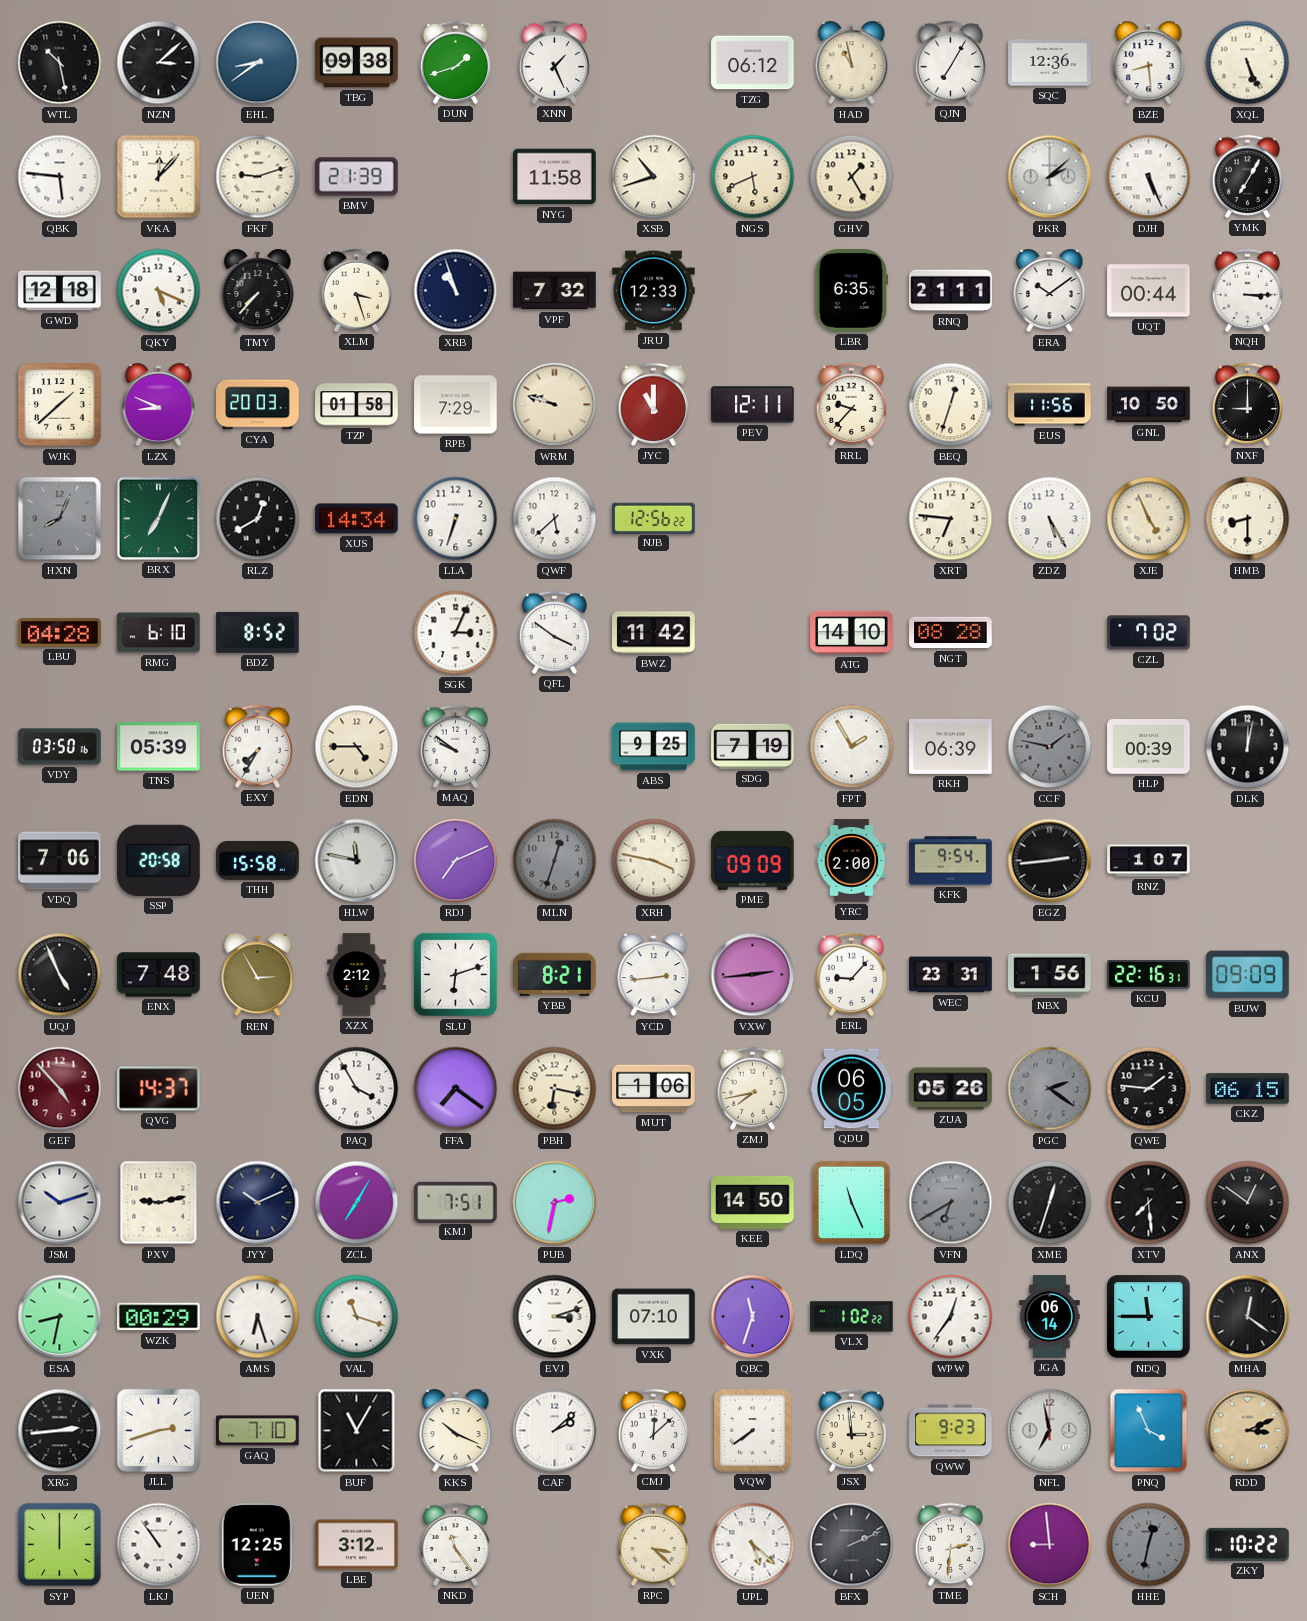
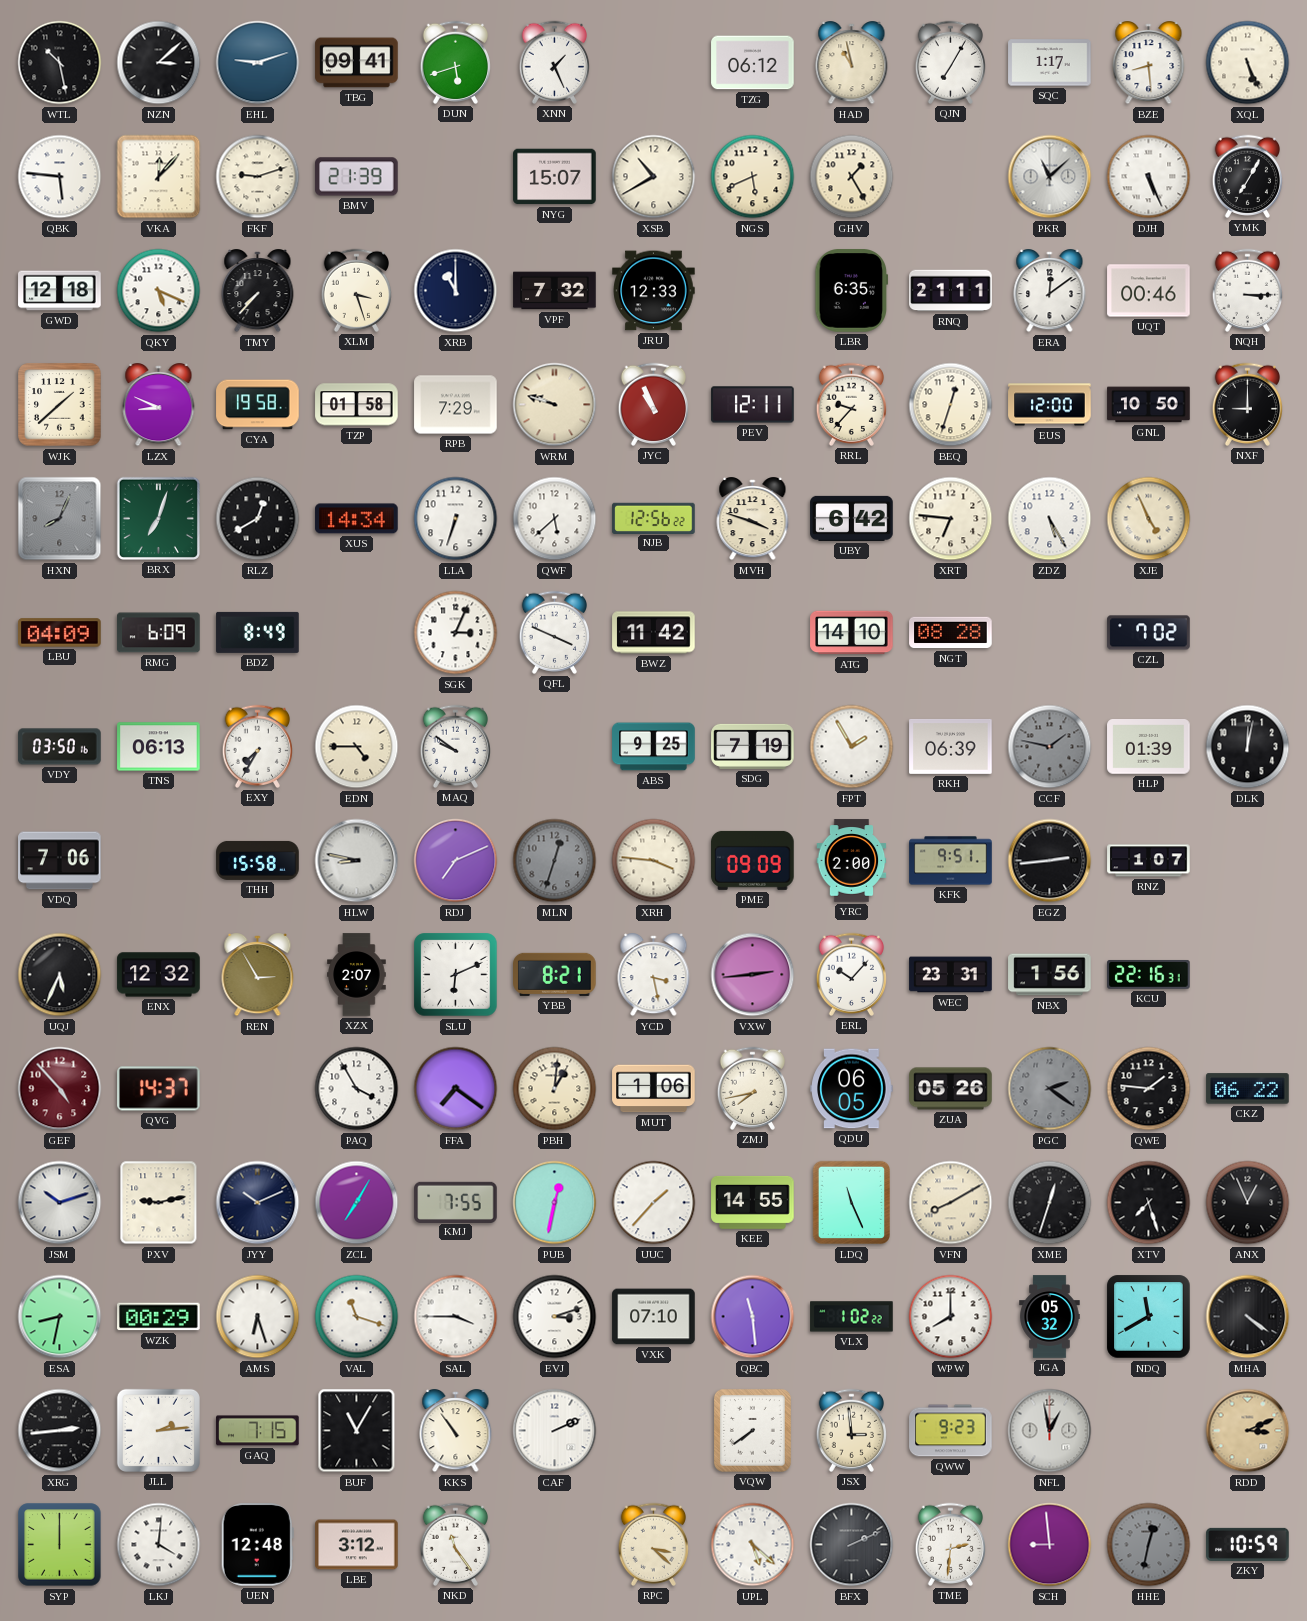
EHL: 8:39 -> 9:12 (258, 63)
TBG: 09:38 -> 09:41 (357, 63)
DUN: 1:42 -> 5:42 (455, 62)
SQC: 12:36 -> 1:17 (1050, 63)
NYG: 11:58 -> 15:07 (555, 177)
XSB: 10:42 -> 10:40 (654, 177)
PKR: 2:08 -> 11:08 (1050, 177)
XRB: 10:57 -> 11:00 (456, 291)
ERA: 10:09 -> 12:09 (1050, 292)
UQT: 00:44 -> 00:46 (1149, 291)
CYA: 20:03 -> 19:58 (258, 405)
JYC: 11:00 -> 10:56 (653, 404)
EUS: 11:56 -> 12:00 (1050, 405)
BRX: 7:04 -> 7:03 (158, 518)
MVH: none -> 3:48 (753, 520)
UBY: none -> 6:42 (852, 518)
HMB: 8:30 -> none (1248, 519)
LBU: 04:28 -> 04:09 (60, 633)
RMG: 6:10 -> 6:09 (159, 633)
BDZ: 8:52 -> 8:49 (258, 632)
QFL: 3:51 -> 3:49 (554, 632)
TNS: 05:39 -> 06:13 (159, 747)
HLP: 00:39 -> 01:39 (1149, 747)
SSP: 20:58 -> none (159, 860)
HLW: 11:47 -> 8:47 (357, 861)
XRH: 3:47 -> 3:46 (654, 861)
KFK: 9:54 -> 9:51 (951, 861)
UQJ: 4:56 -> 5:34 (60, 975)
ENX: 7:48 -> 12:32 (159, 975)
XZX: 2:12 -> 2:07 (357, 975)
SLU: 6:12 -> 6:11 (456, 975)
YCD: 2:44 -> 3:28 (654, 976)
ERL: 9:07 -> 10:07 (851, 974)
BUW: 09:09 -> none (1248, 975)
PBH: 6:17 -> 1:01 (555, 1089)
CKZ: 06:15 -> 06:22 (1248, 1089)
KMJ: 7:51 -> 7:55 (456, 1202)
PUB: 2:32 -> 12:32 (555, 1203)
UUC: none -> 1:37 (654, 1203)
KEE: 14:50 -> 14:55 (753, 1202)
VFN: 6:40 -> 8:10 (951, 1203)
VFN dial: grey -> cream (951, 1203)
XTV: 7:29 -> 7:27 (1149, 1203)
ANX: 12:51 -> 12:56 (1248, 1203)
SAL: none -> 3:45 (456, 1317)
QBC: 11:33 -> 11:29 (753, 1317)
WPW: 12:36 -> 8:00 (951, 1317)
JGA: 06:14 -> 05:32 (1050, 1317)
NDQ: 11:45 -> 11:40 (1149, 1317)
MHA: 12:21 -> 4:21 (1248, 1317)
JLL: 2:42 -> 2:14 (158, 1430)
GAQ: 7:10 -> 7:15 (258, 1431)
KKS: 10:19 -> 10:54 (456, 1432)
CAF: 2:08 -> 2:11 (555, 1431)
CMJ: 12:08 -> none (653, 1430)
NFL: 6:58 -> 12:58 (1050, 1431)
PNQ: 3:56 -> none (1149, 1431)
LKJ: 10:54 -> 4:01 (159, 1545)
UEN: 12:25 -> 12:48 (257, 1545)
ZKY: 10:22 -> 10:59 (1248, 1544)
